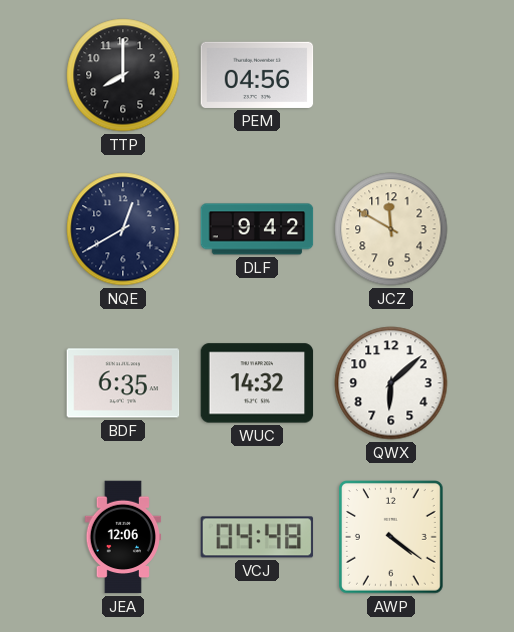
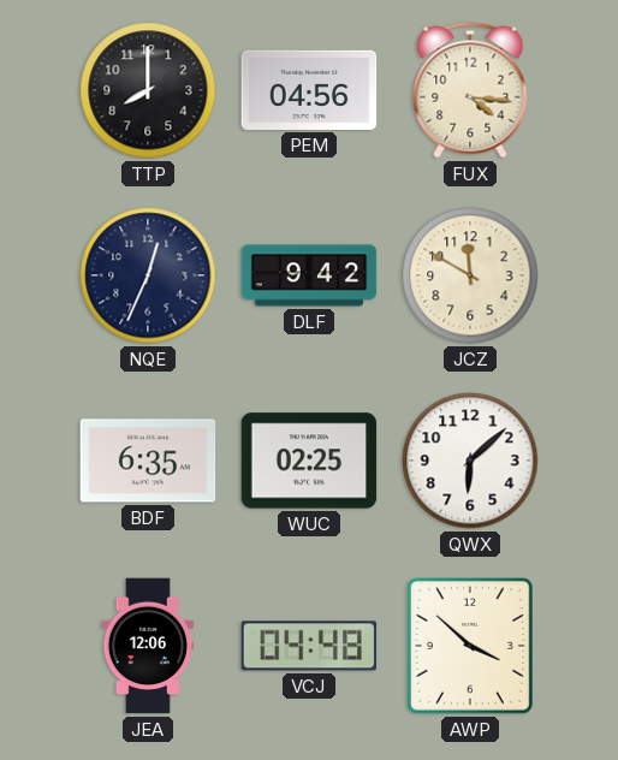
FUX: none -> 4:16 (470, 90)
NQE: 12:40 -> 12:34 (148, 275)
WUC: 14:32 -> 02:25 (309, 461)
AWP: 4:21 -> 3:52 (471, 647)
